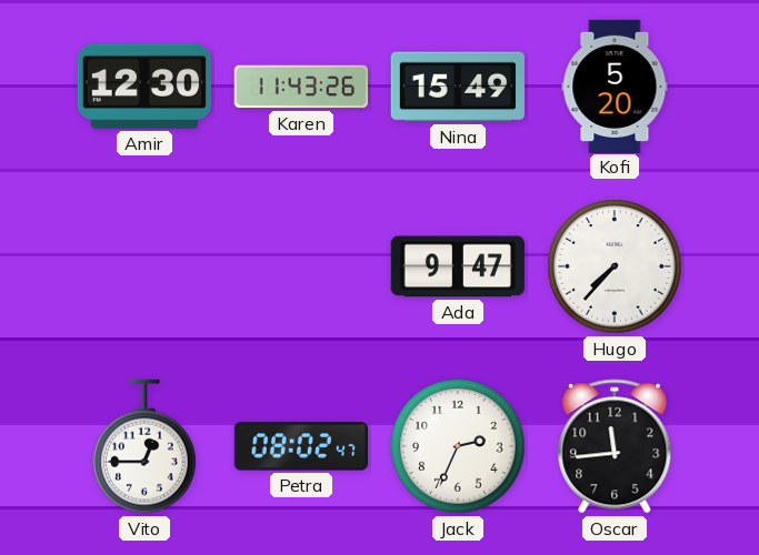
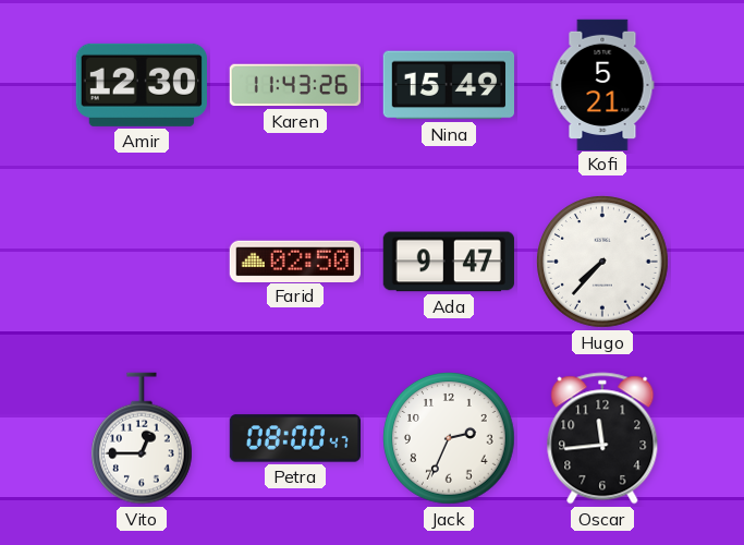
Kofi: 5:20 -> 5:21 (602, 84)
Farid: none -> 02:50 (295, 261)
Petra: 08:02 -> 08:00 (294, 438)
